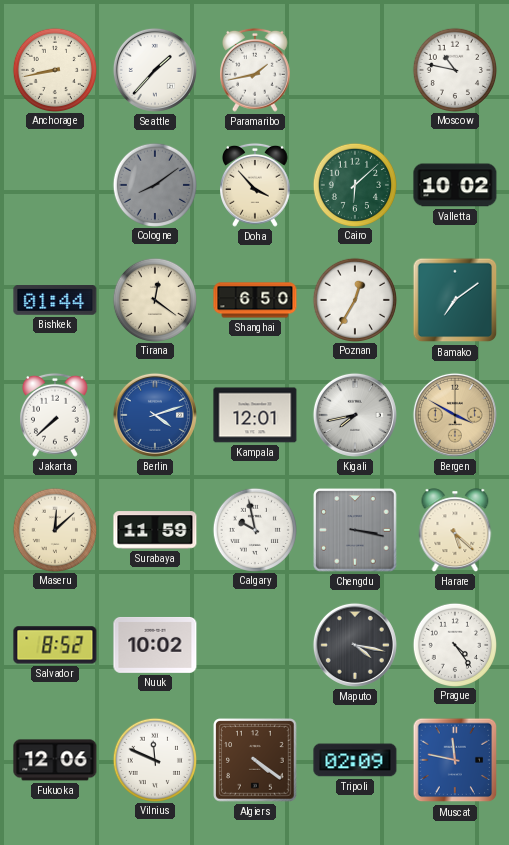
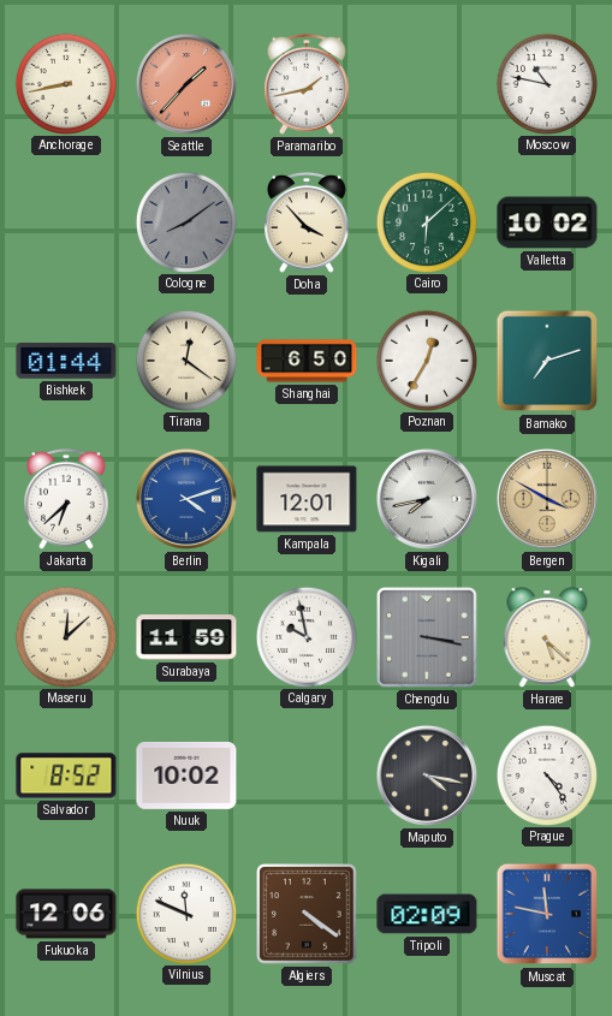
Seattle dial: white -> salmon (186, 84)
Bamako: 7:09 -> 7:12 (547, 361)
Jakarta: 7:38 -> 6:38 (67, 499)
